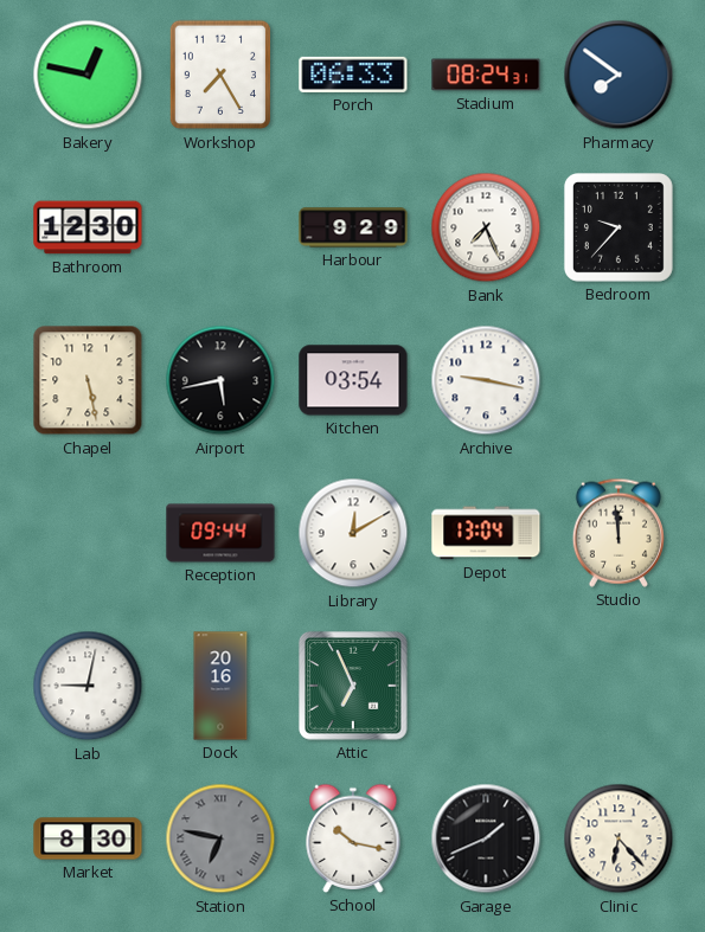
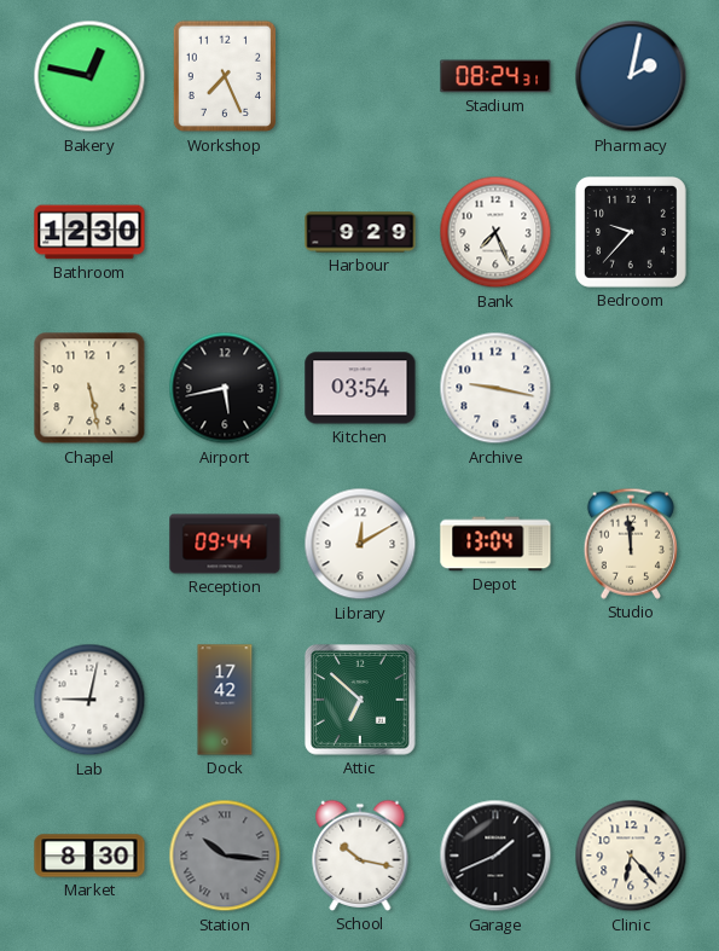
Workshop: 7:25 -> 7:26 (224, 76)
Porch: 06:33 -> none (353, 75)
Pharmacy: 7:51 -> 2:02 (631, 76)
Dock: 20:16 -> 17:42 (225, 700)
Attic: 6:56 -> 6:52 (360, 700)
Station: 6:47 -> 10:16 (225, 856)
